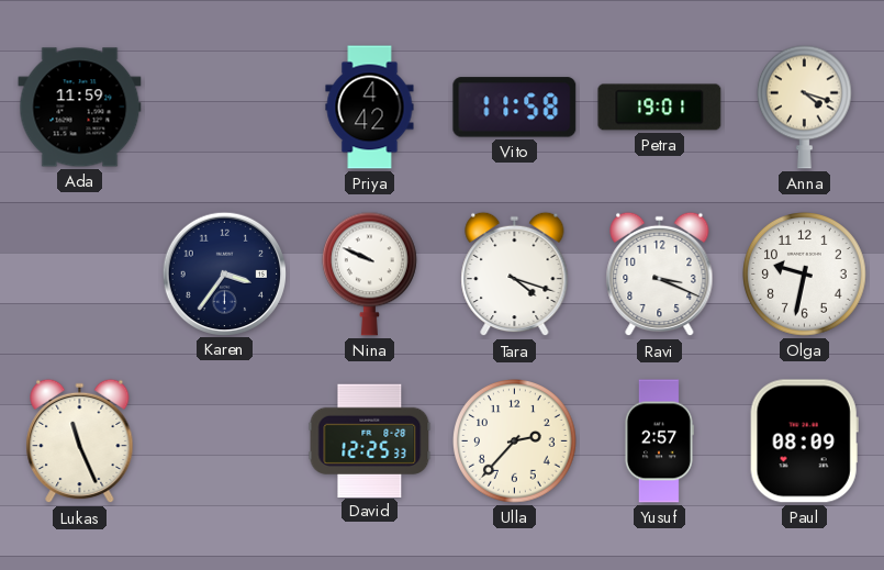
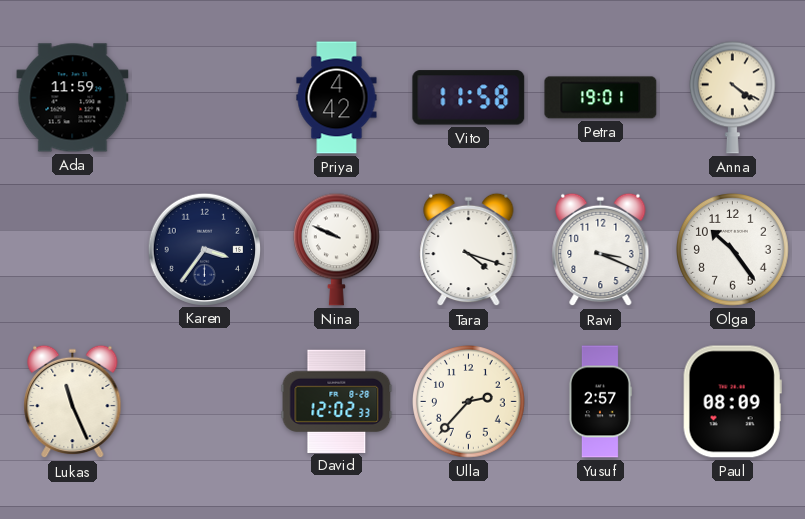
Anna: 4:18 -> 4:21 (732, 97)
Olga: 9:32 -> 10:24 (733, 250)
David: 12:25 -> 12:02 (337, 401)
